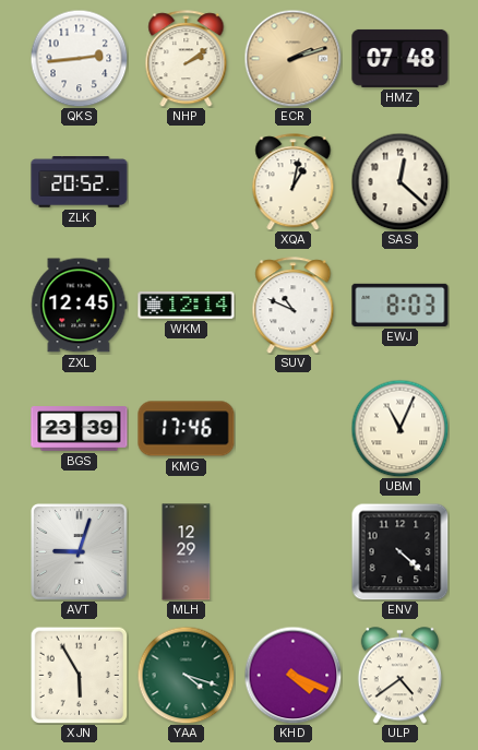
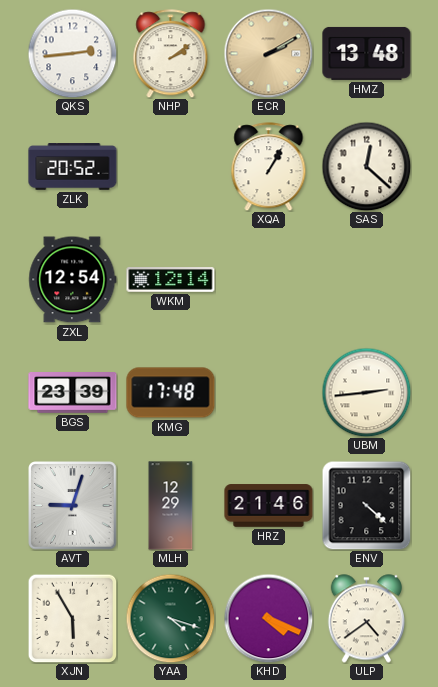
ECR: 2:12 -> 2:10 (268, 53)
HMZ: 07:48 -> 13:48 (367, 53)
XQA: 1:02 -> 1:05 (269, 167)
ZXL: 12:45 -> 12:54 (73, 280)
SUV: 10:49 -> none (294, 306)
EWJ: 8:03 -> none (401, 305)
KMG: 17:46 -> 17:48 (171, 393)
UBM: 11:04 -> 2:44 (366, 392)
HRZ: none -> 21:46 (269, 506)
